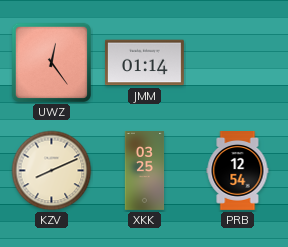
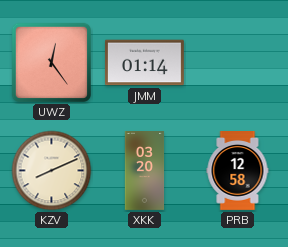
XKK: 03:25 -> 03:20 (145, 171)
PRB: 12:54 -> 12:58 (238, 171)
